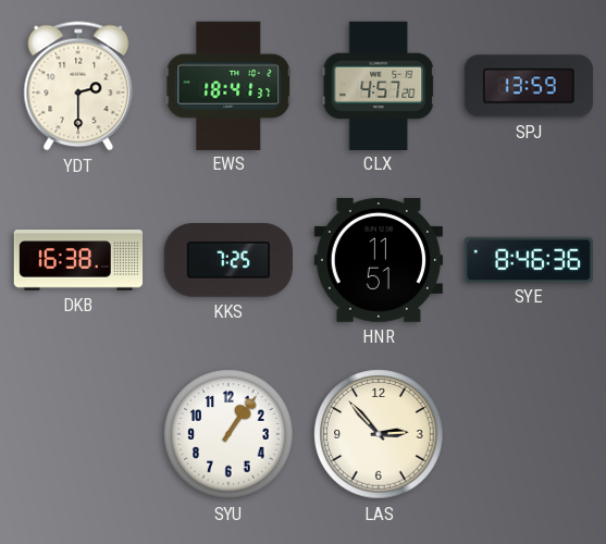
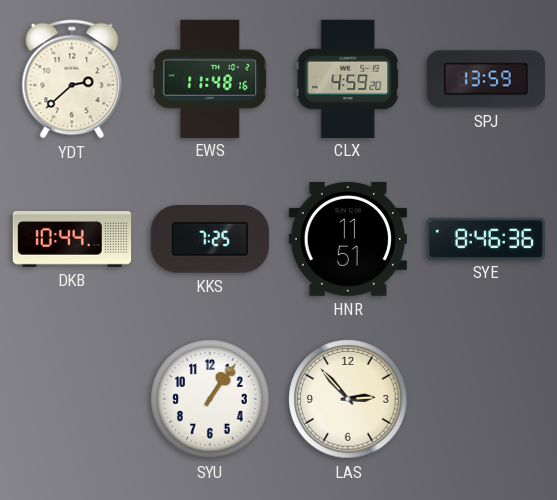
YDT: 2:30 -> 2:38 (72, 79)
EWS: 18:41 -> 11:48 (210, 78)
CLX: 4:57 -> 4:59 (347, 78)
DKB: 16:38 -> 10:44 (72, 240)
